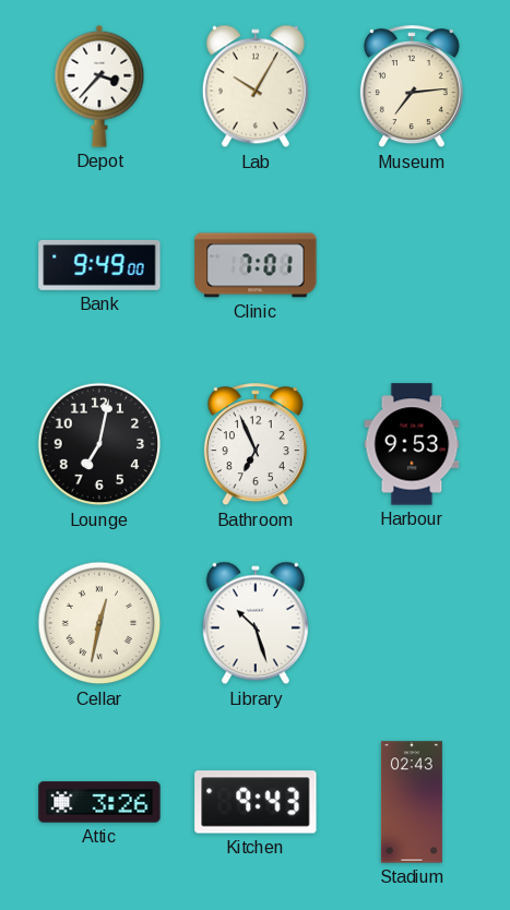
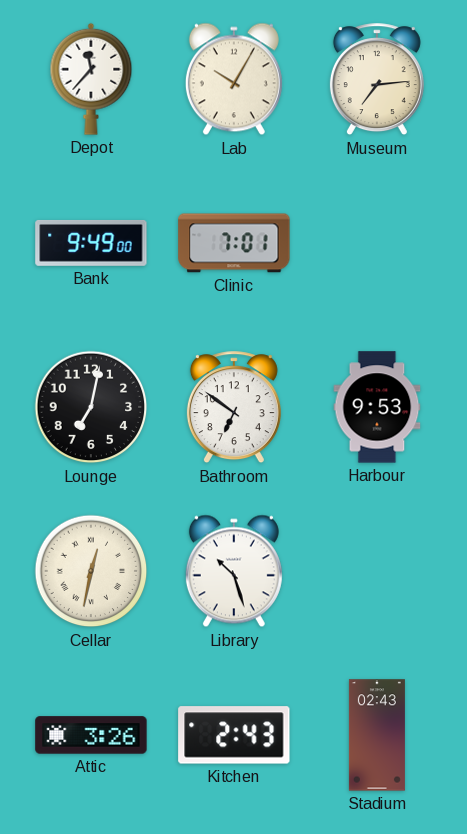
Depot: 3:37 -> 11:37 (91, 79)
Bathroom: 6:56 -> 6:51 (234, 408)
Kitchen: 9:43 -> 2:43 (234, 735)
